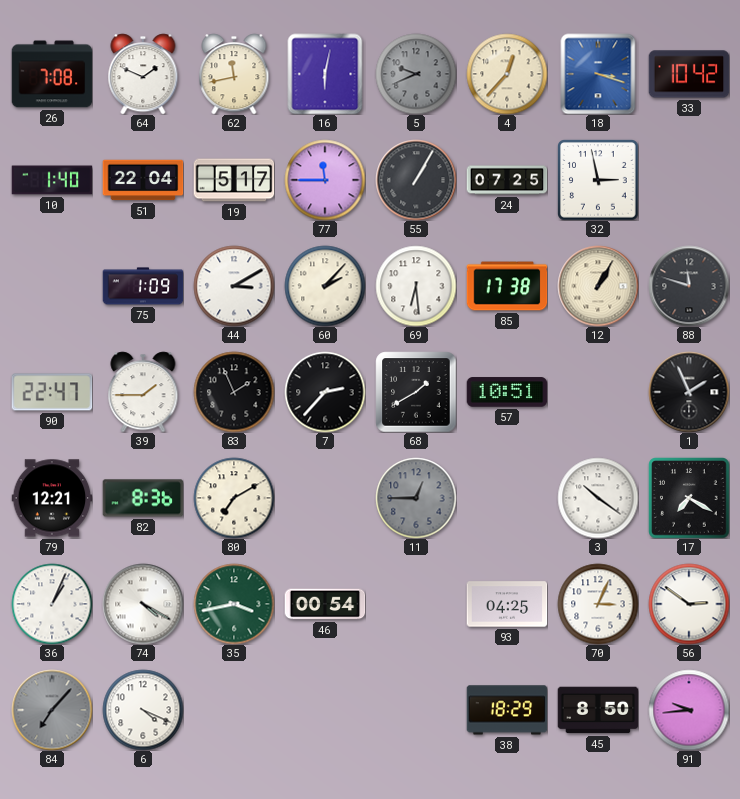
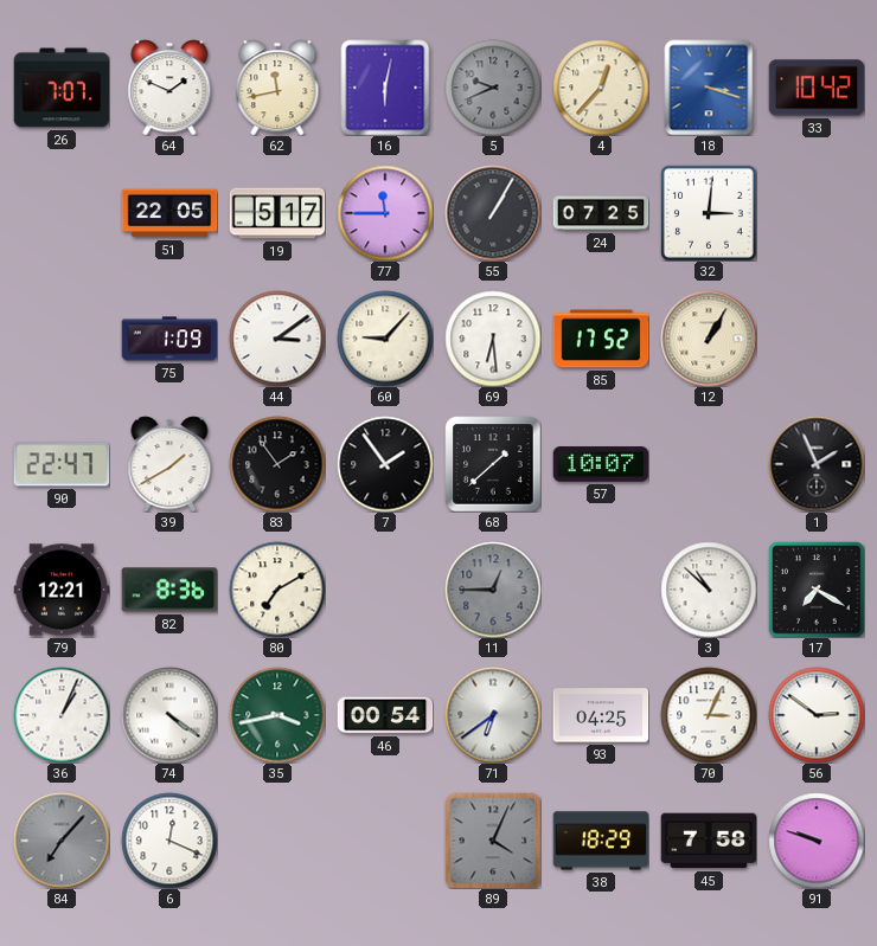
26: 7:08 -> 7:07 (62, 88)
10: 1:40 -> none (52, 180)
51: 22:04 -> 22:05 (169, 213)
32: 2:58 -> 3:01 (709, 213)
44: 3:10 -> 3:09 (277, 339)
60: 2:07 -> 9:07 (385, 339)
85: 17:38 -> 17:52 (601, 339)
88: 11:48 -> none (689, 286)
39: 1:45 -> 1:40 (169, 464)
83: 1:56 -> 1:54 (277, 464)
7: 2:37 -> 1:54 (385, 464)
68: 1:40 -> 1:38 (493, 464)
57: 10:51 -> 10:07 (601, 464)
3: 10:21 -> 10:52 (709, 590)
74: 4:20 -> 4:21 (169, 715)
71: none -> 6:39 (493, 715)
6: 4:19 -> 12:19 (169, 841)
89: none -> 4:04 (493, 841)
45: 8:50 -> 7:58 (709, 841)
91: 9:44 -> 9:48 (817, 841)
